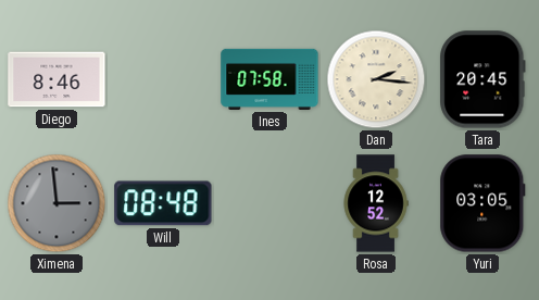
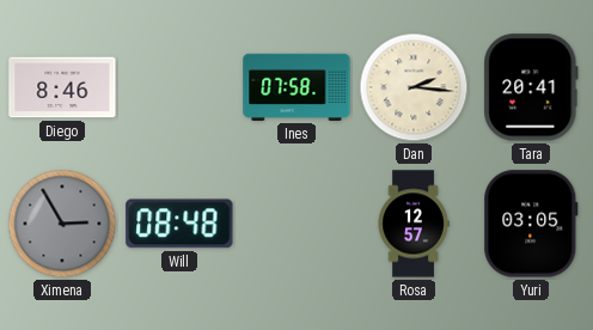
Tara: 20:45 -> 20:41 (531, 87)
Ximena: 2:59 -> 2:55 (62, 224)
Rosa: 12:52 -> 12:57 (414, 224)
